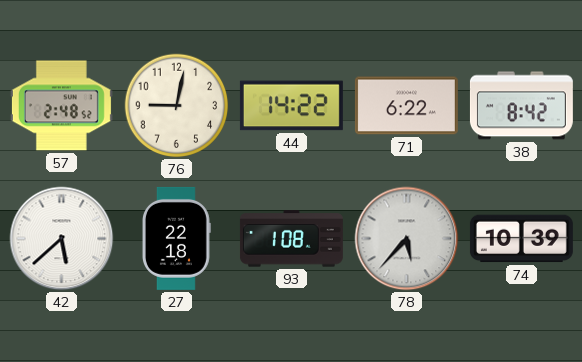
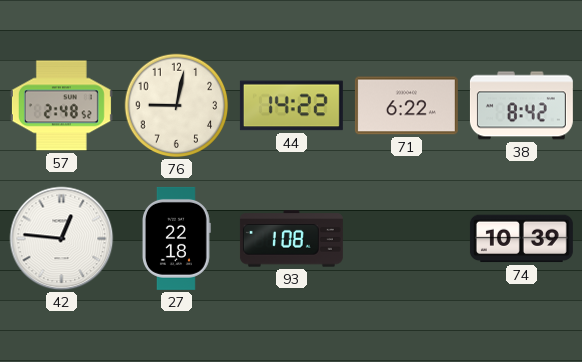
42: 5:38 -> 12:46 (62, 239)
78: 5:37 -> none (407, 239)
